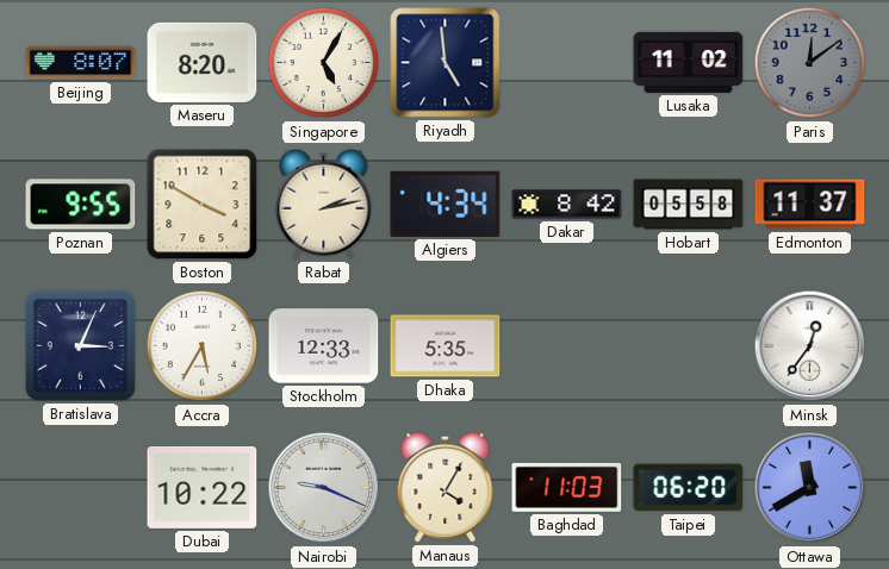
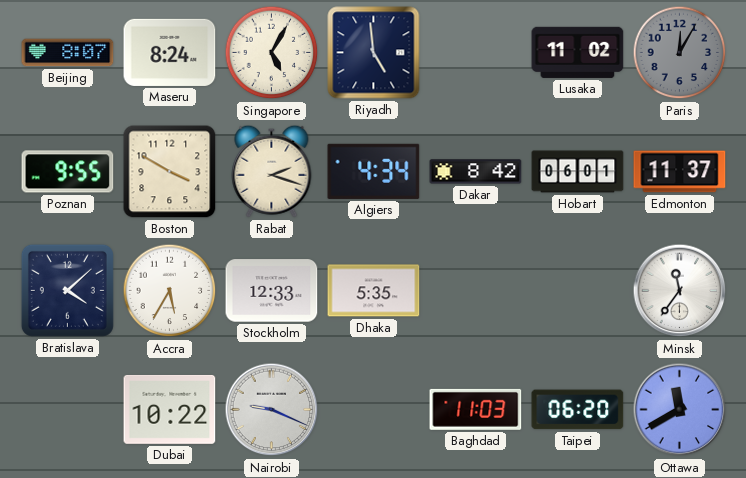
Maseru: 8:20 -> 8:24 (170, 52)
Paris: 12:09 -> 12:05 (680, 53)
Rabat: 2:13 -> 2:18 (272, 171)
Hobart: 05:58 -> 06:01 (578, 172)
Bratislava: 3:04 -> 4:08 (67, 290)
Minsk: 12:36 -> 11:36 (680, 291)
Manaus: 4:05 -> none (446, 487)
